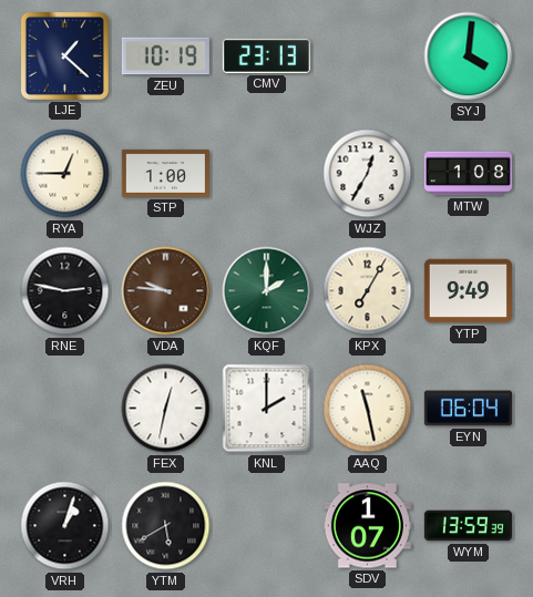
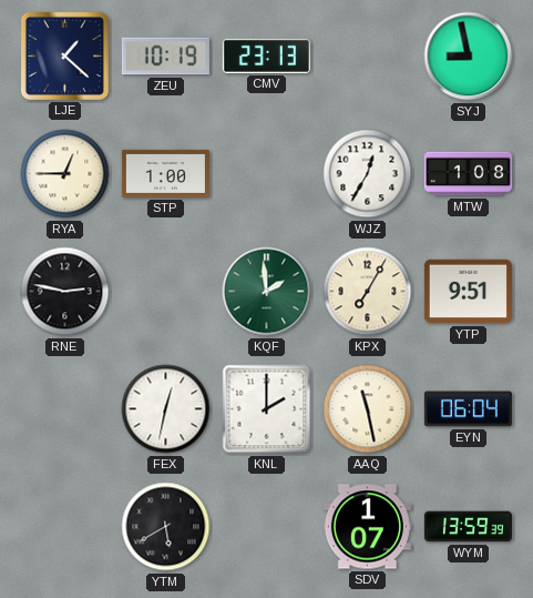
SYJ: 4:01 -> 8:58 (469, 57)
VDA: 9:46 -> none (166, 291)
KQF: 2:00 -> 1:59 (267, 292)
YTP: 9:49 -> 9:51 (468, 292)
VRH: 1:03 -> none (65, 526)
